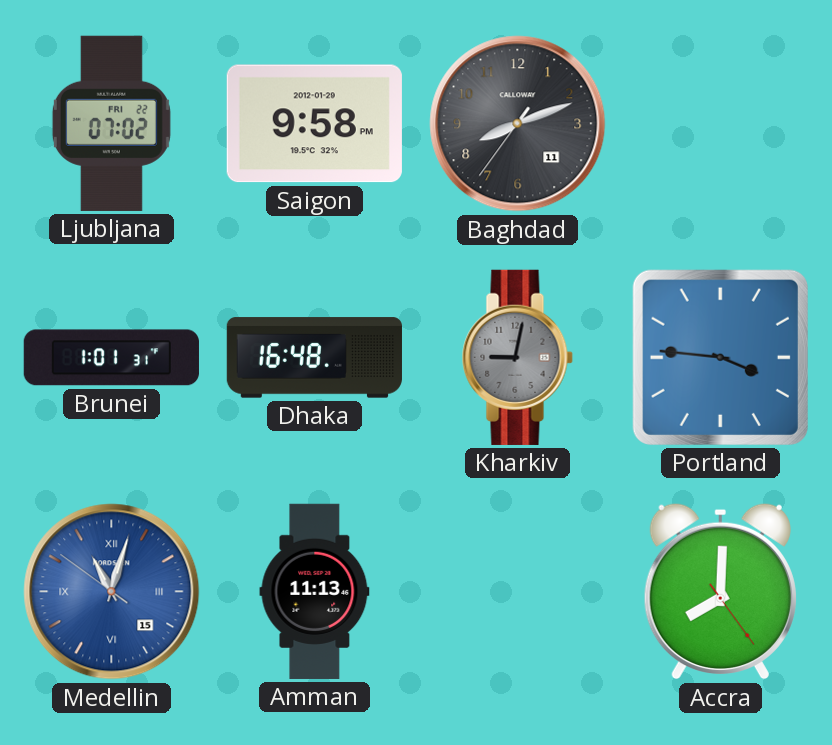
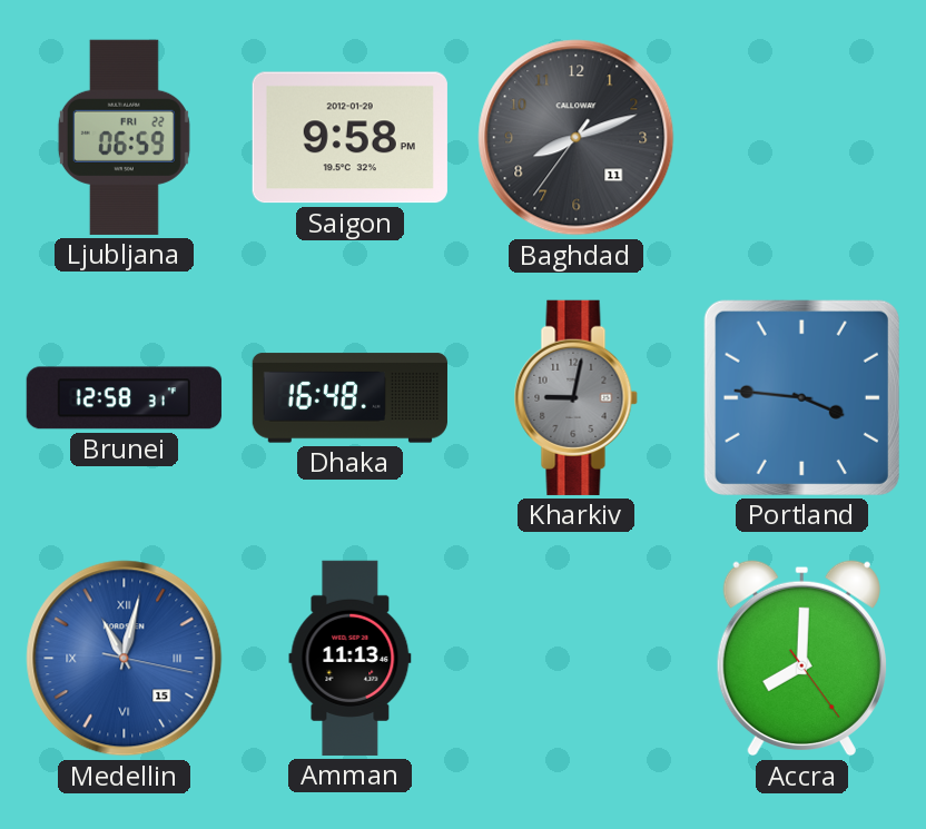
Ljubljana: 07:02 -> 06:59 (124, 137)
Brunei: 1:01 -> 12:58 (124, 398)
Medellin: 11:02:51 -> 11:02:17 (125, 659)
